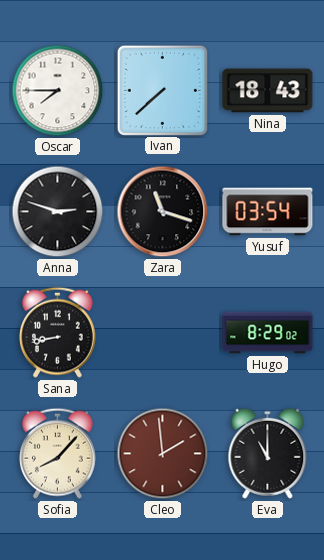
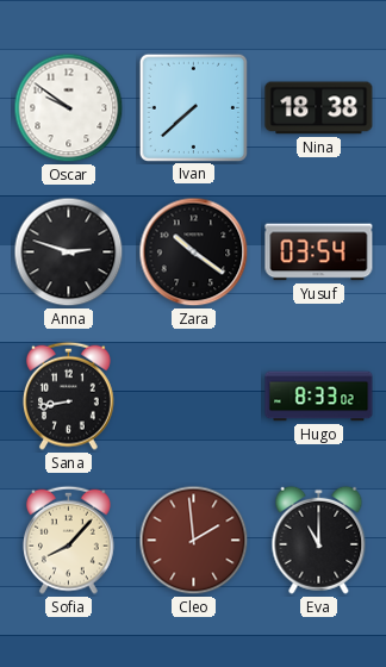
Oscar: 7:45 -> 9:51 (69, 108)
Nina: 18:43 -> 18:38 (319, 108)
Zara: 11:18 -> 10:21 (194, 253)
Hugo: 8:29 -> 8:33 (319, 397)
